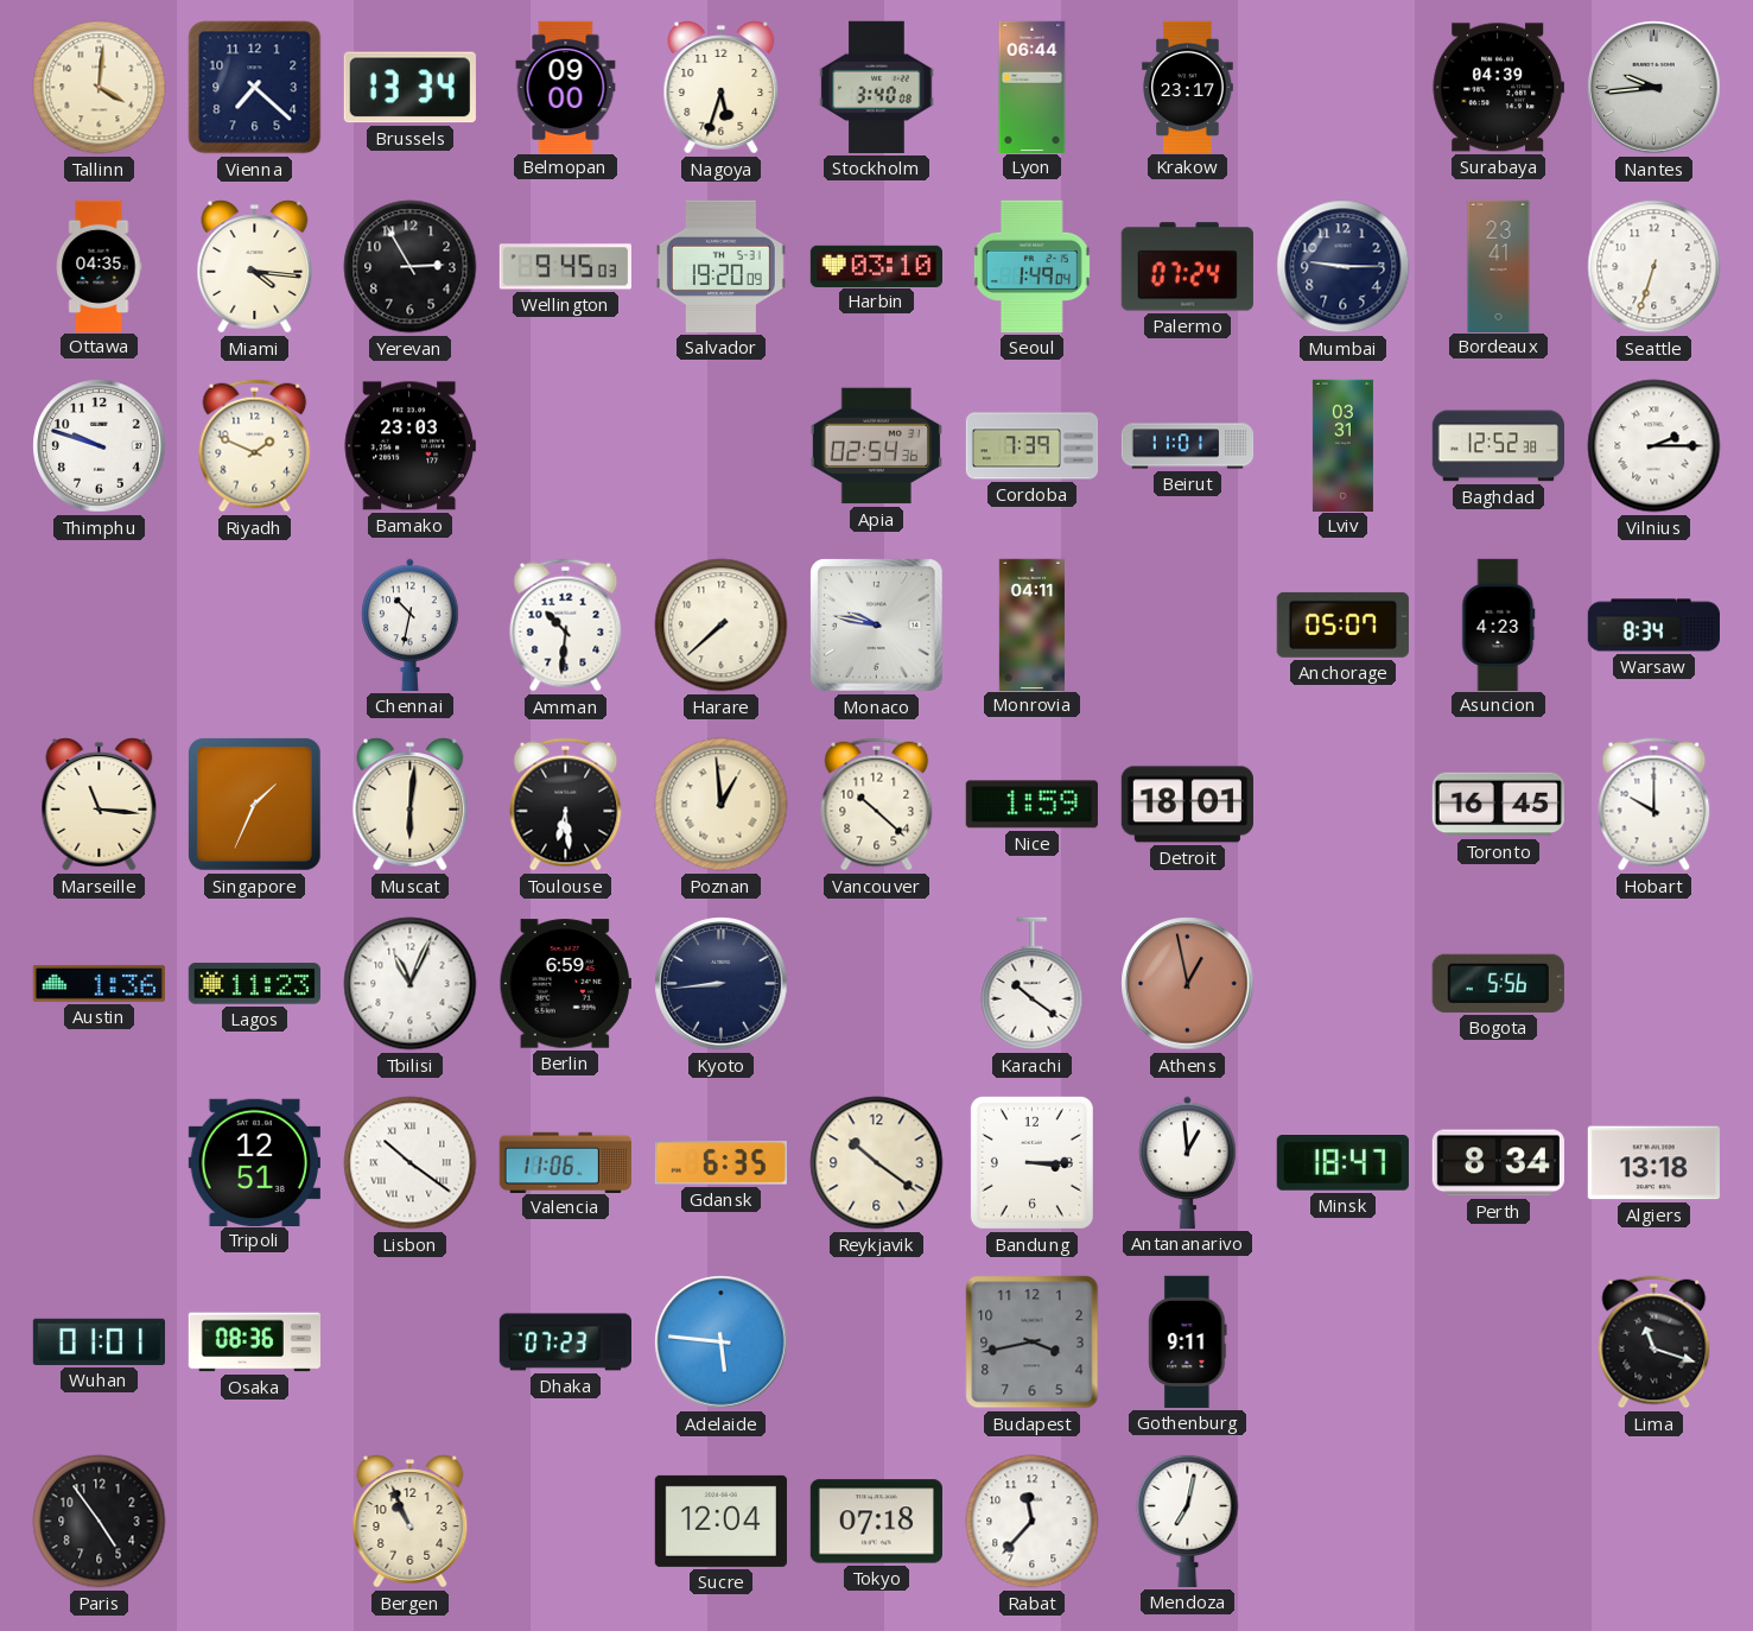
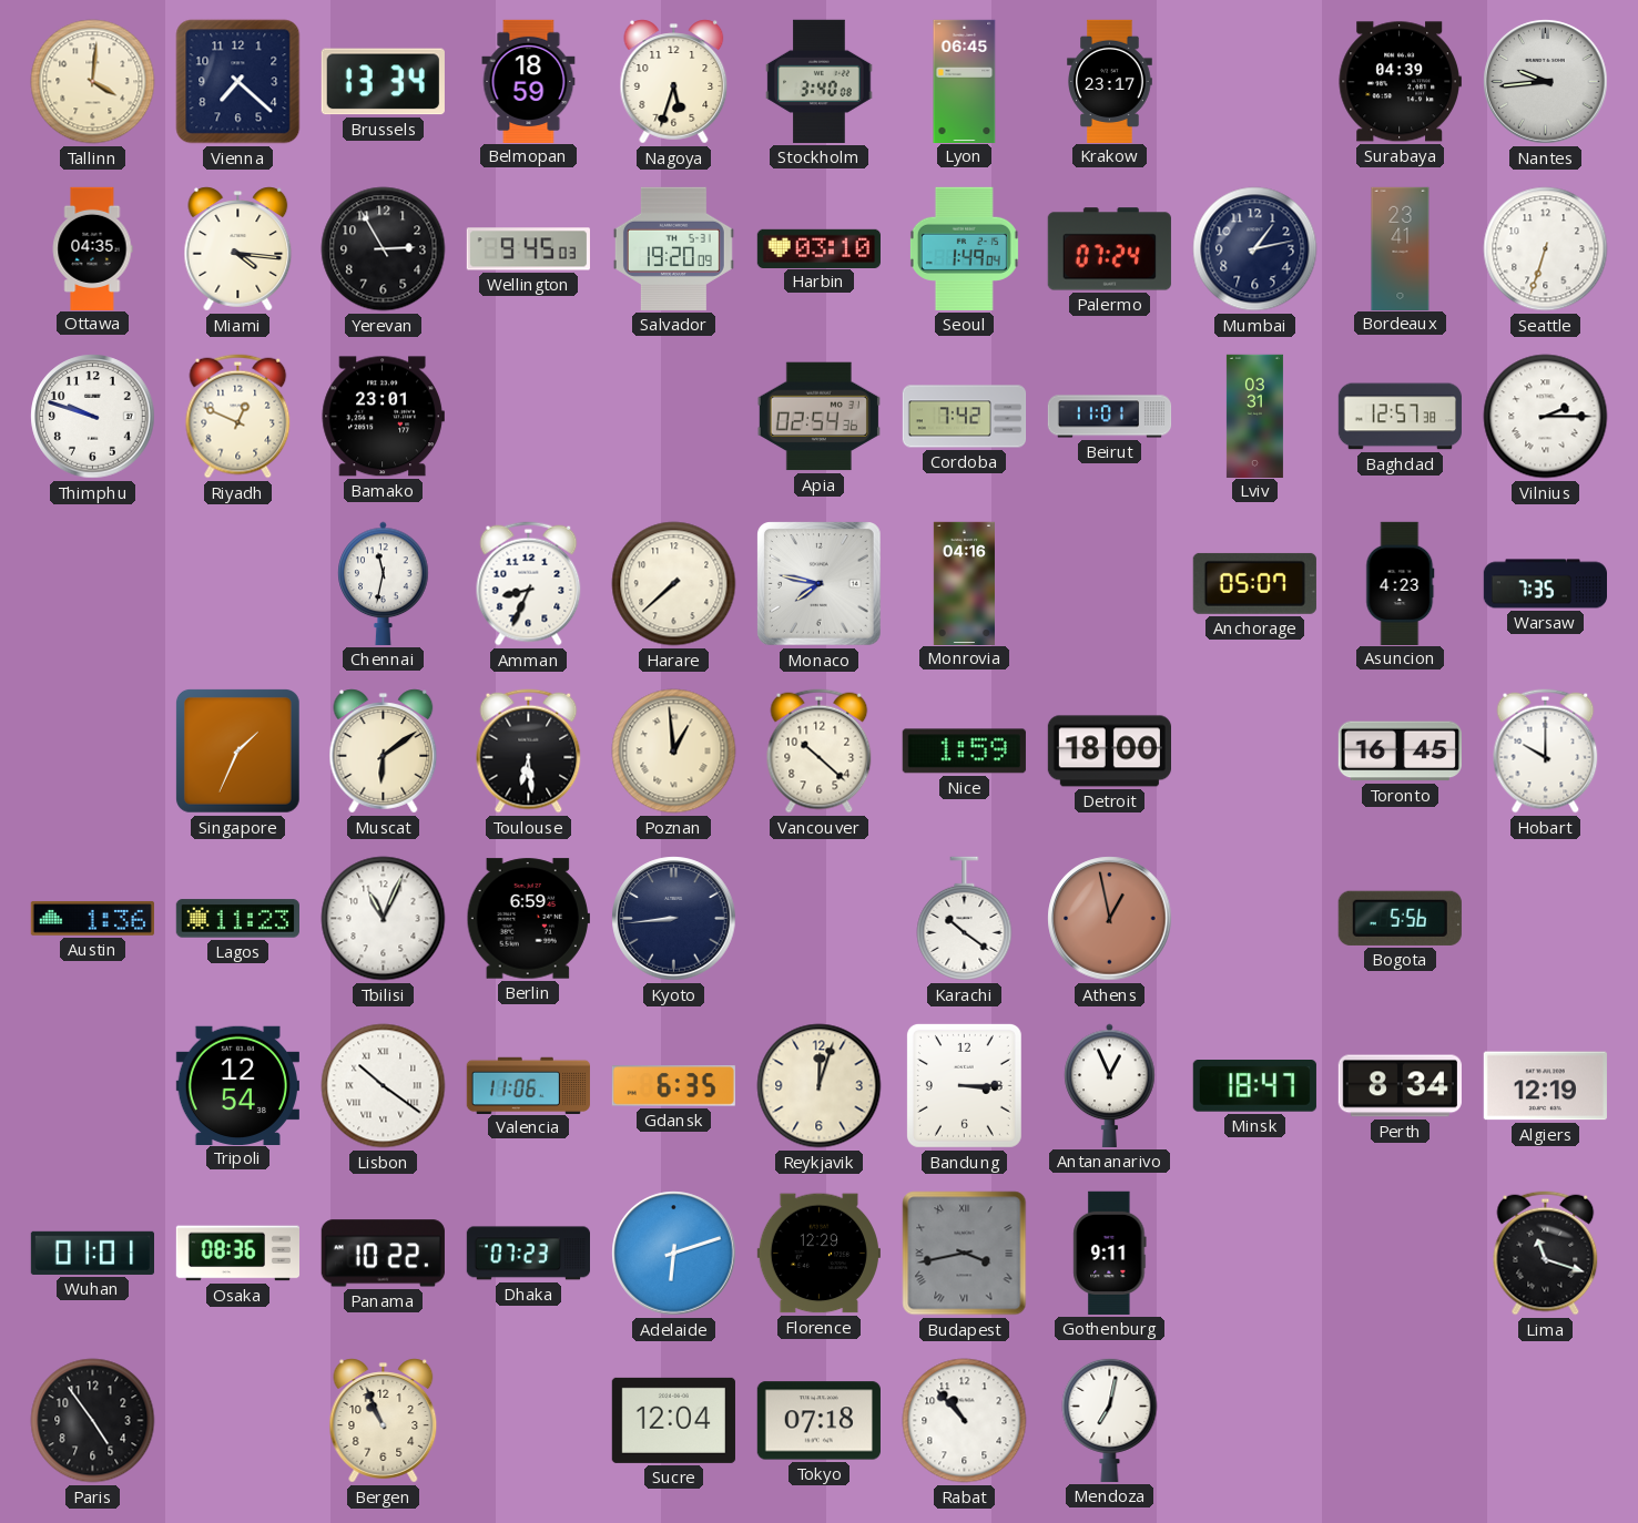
Belmopan: 09:00 -> 18:59 (529, 81)
Lyon: 06:44 -> 06:45 (965, 81)
Mumbai: 9:15 -> 1:13 (1255, 249)
Riyadh: 1:49 -> 12:49 (238, 417)
Bamako: 23:03 -> 23:01 (383, 417)
Cordoba: 7:39 -> 7:42 (965, 417)
Baghdad: 12:52 -> 12:57 (1400, 417)
Chennai: 10:32 -> 11:32 (384, 583)
Amman: 10:31 -> 8:34 (529, 584)
Monaco: 9:47 -> 7:47 (820, 584)
Monrovia: 04:11 -> 04:16 (964, 583)
Warsaw: 8:34 -> 7:35 (1545, 584)
Marseille: 11:16 -> none (100, 805)
Muscat: 6:01 -> 6:09 (384, 752)
Detroit: 18:01 -> 18:00 (1109, 752)
Tripoli: 12:51 -> 12:54 (237, 1085)
Reykjavik: 10:21 -> 12:03 (820, 1086)
Antananarivo: 12:59 -> 12:56 (1110, 1085)
Algiers: 13:18 -> 12:19 (1545, 1086)
Panama: none -> 10:22 (383, 1254)
Adelaide: 5:46 -> 6:12 (674, 1254)
Florence: none -> 12:29 (818, 1254)
Budapest numerals: Arabic -> Roman (965, 1254)
Rabat: 11:37 -> 10:53 (965, 1421)
